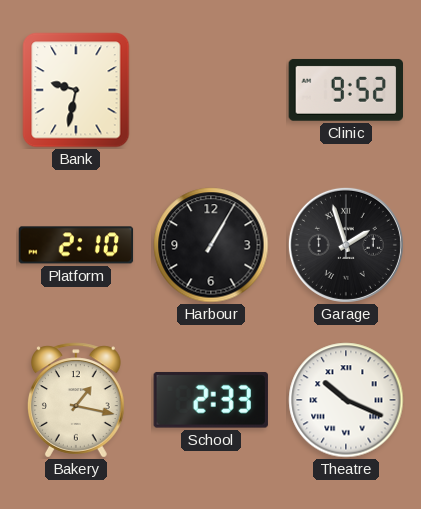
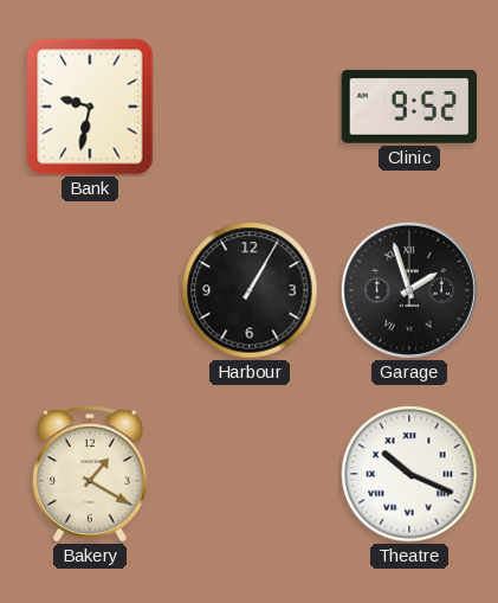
Platform: 2:10 -> none (76, 245)
Bakery: 1:17 -> 1:20 (90, 474)
School: 2:33 -> none (211, 400)
